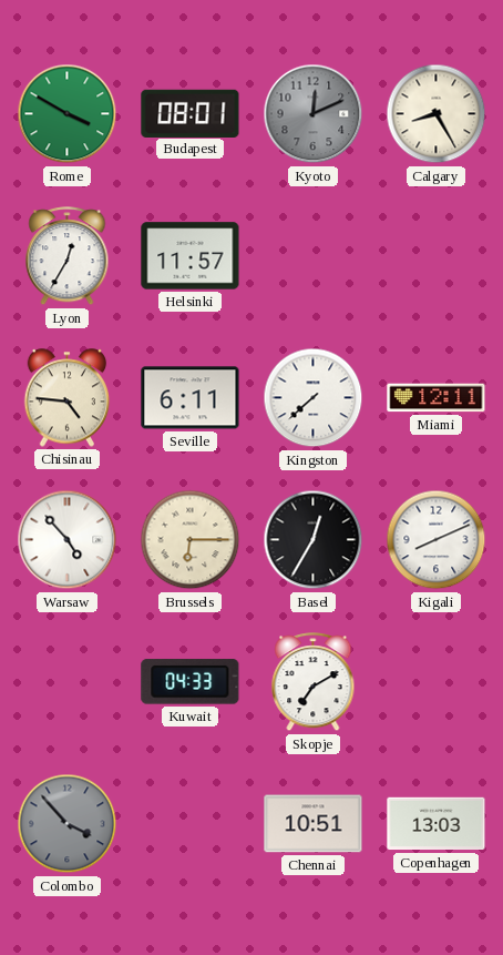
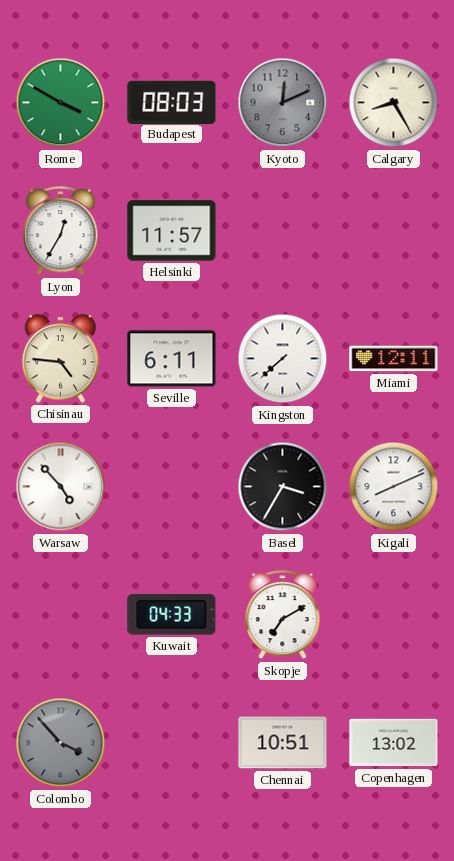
Budapest: 08:01 -> 08:03 (172, 102)
Brussels: 6:15 -> none (191, 540)
Basel: 12:35 -> 3:35 (283, 487)
Copenhagen: 13:03 -> 13:02 (394, 743)
